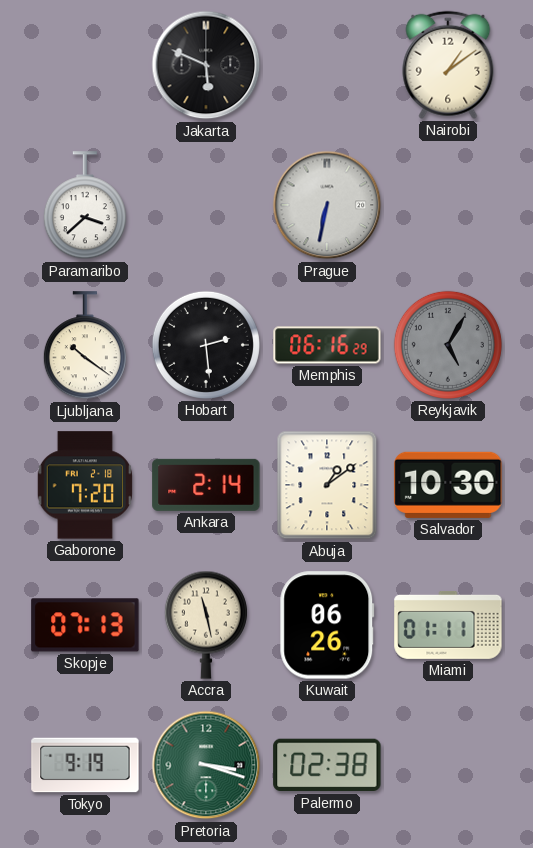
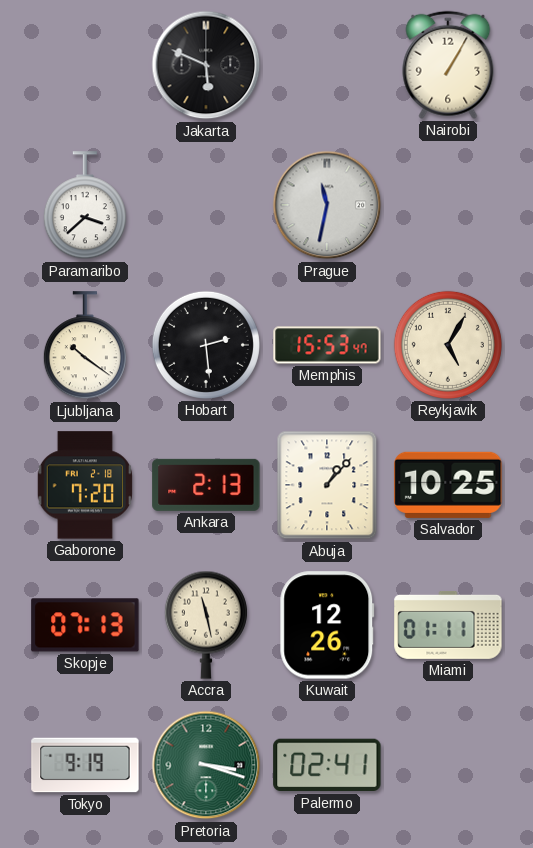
Nairobi: 1:09 -> 1:05 (448, 65)
Prague: 6:32 -> 11:32 (327, 205)
Memphis: 06:16 -> 15:53 (327, 345)
Reykjavik dial: grey -> cream (448, 345)
Ankara: 2:14 -> 2:13 (206, 485)
Abuja: 1:09 -> 1:07 (327, 485)
Salvador: 10:30 -> 10:25 (448, 485)
Kuwait: 06:26 -> 12:26 (327, 625)
Palermo: 02:38 -> 02:41 (327, 765)
